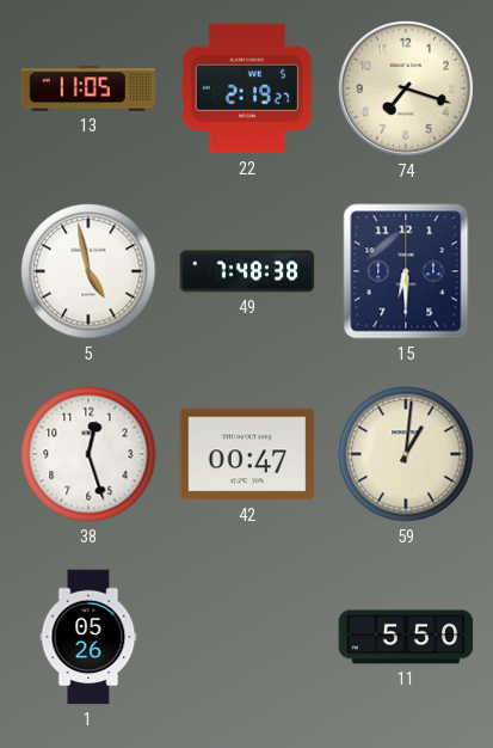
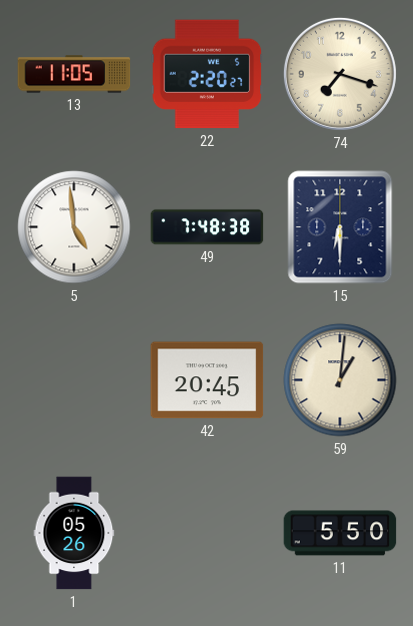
22: 2:19 -> 2:20 (207, 74)
5: 4:58 -> 4:59 (74, 227)
38: 12:27 -> none (88, 454)
42: 00:47 -> 20:45 (207, 380)
